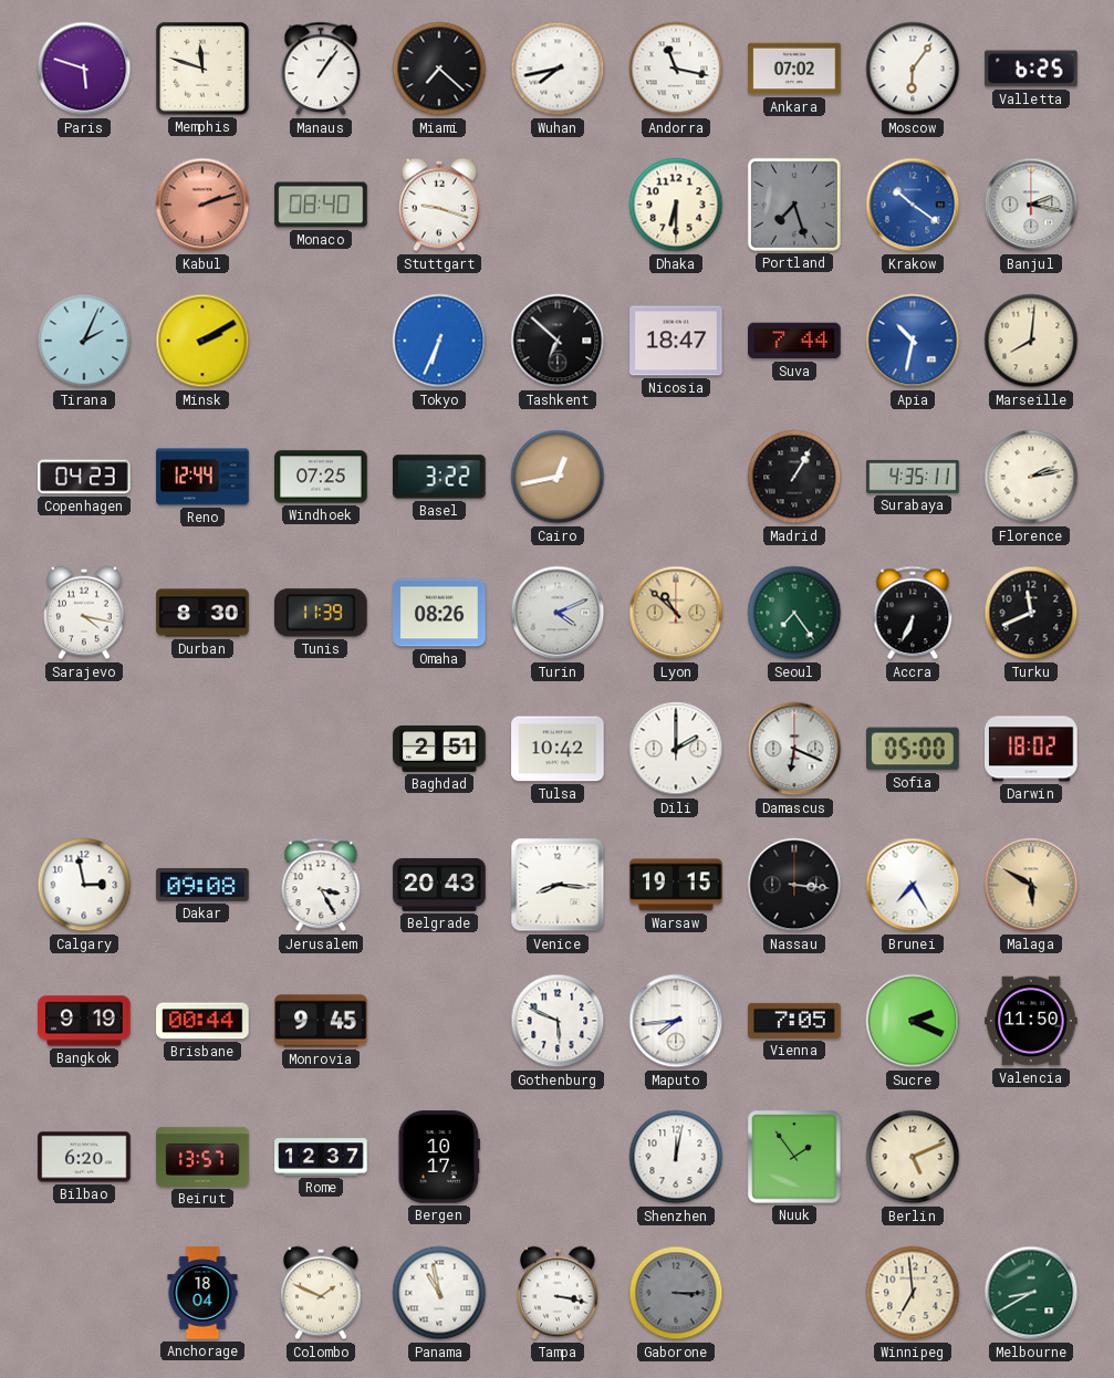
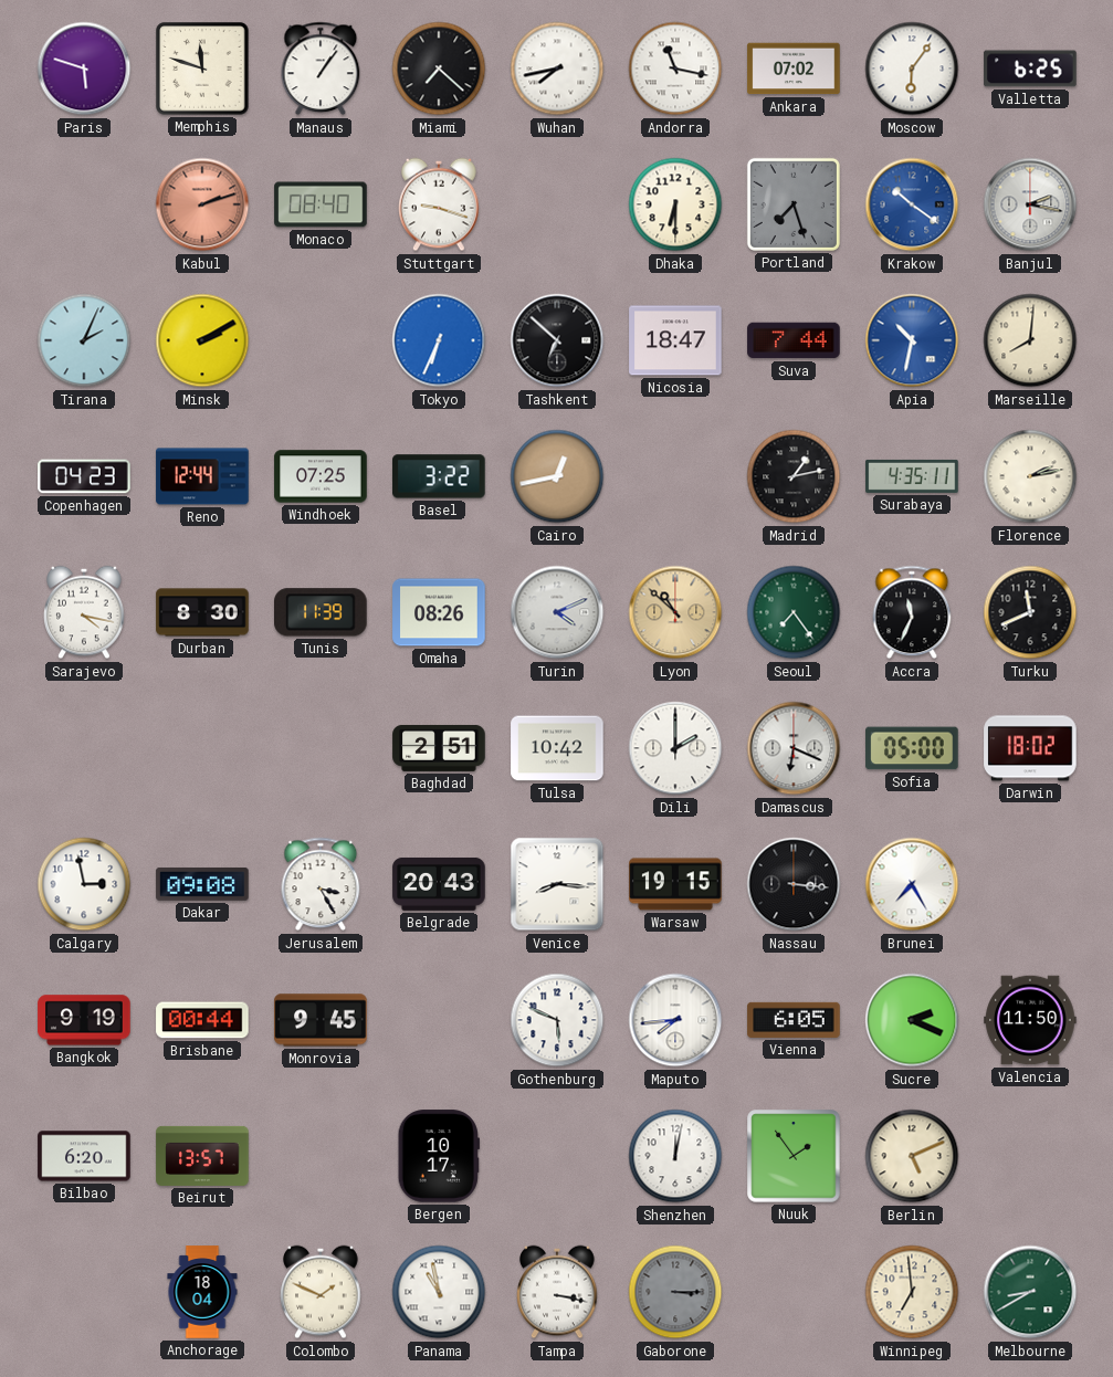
Madrid: 1:05 -> 1:13 (794, 476)
Accra: 6:34 -> 11:34 (912, 612)
Malaga: 5:50 -> none (1031, 885)
Vienna: 7:05 -> 6:05 (794, 1020)
Rome: 12:37 -> none (321, 1157)
